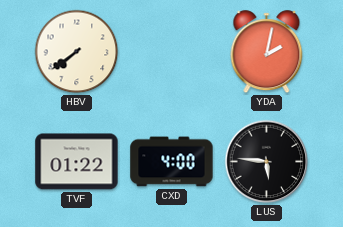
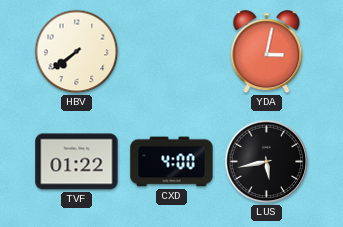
YDA: 2:02 -> 3:02 (267, 52)
LUS: 5:46 -> 5:43 (267, 162)
